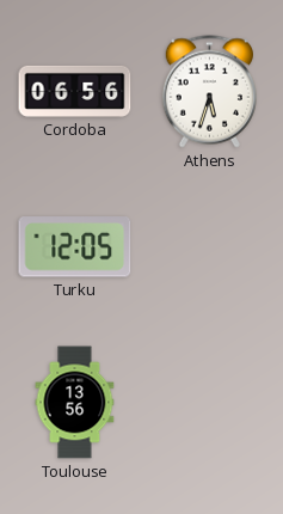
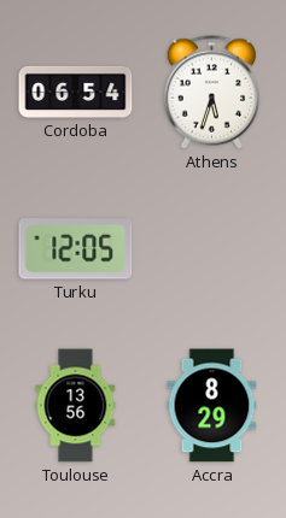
Cordoba: 06:56 -> 06:54 (76, 92)
Accra: none -> 8:29 (212, 406)
